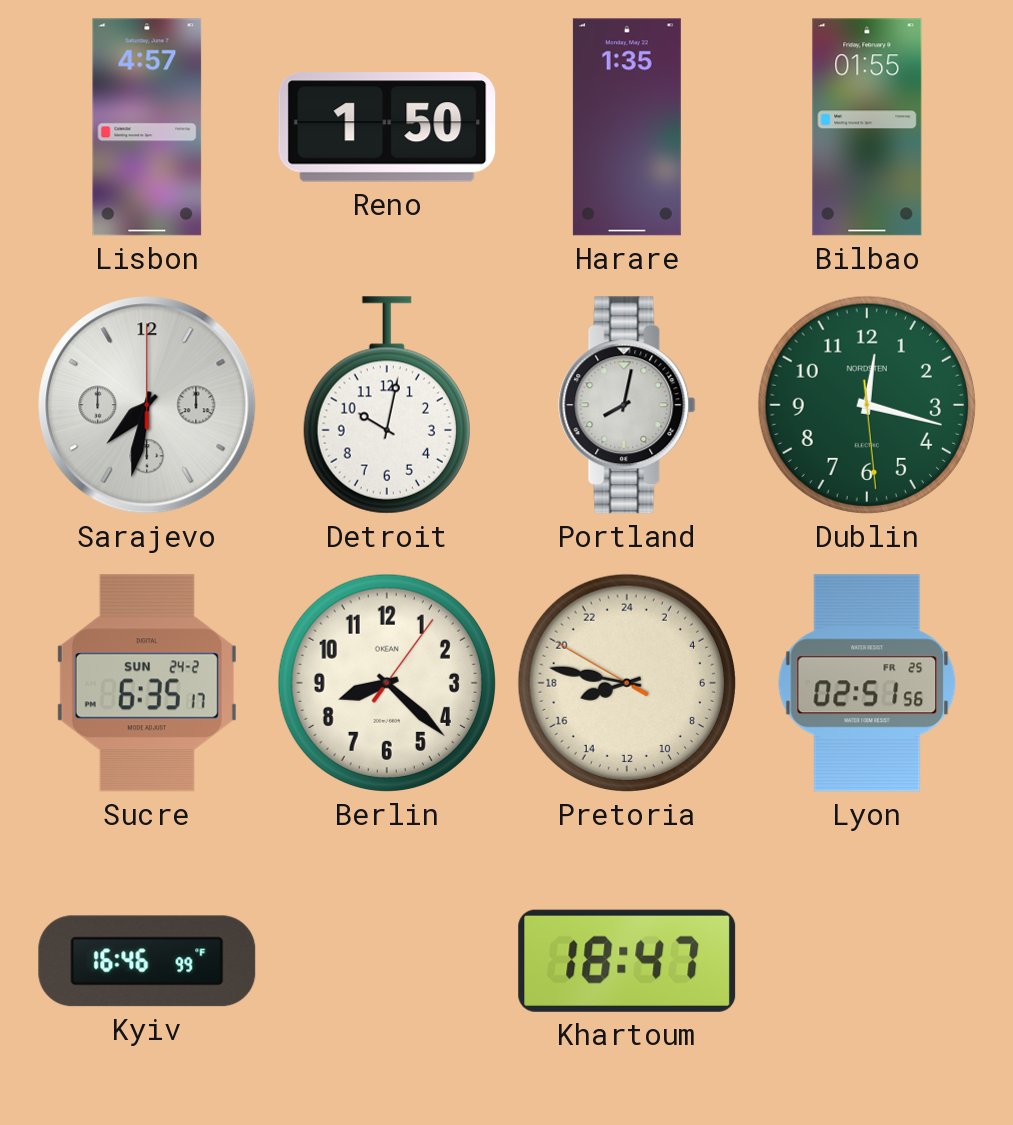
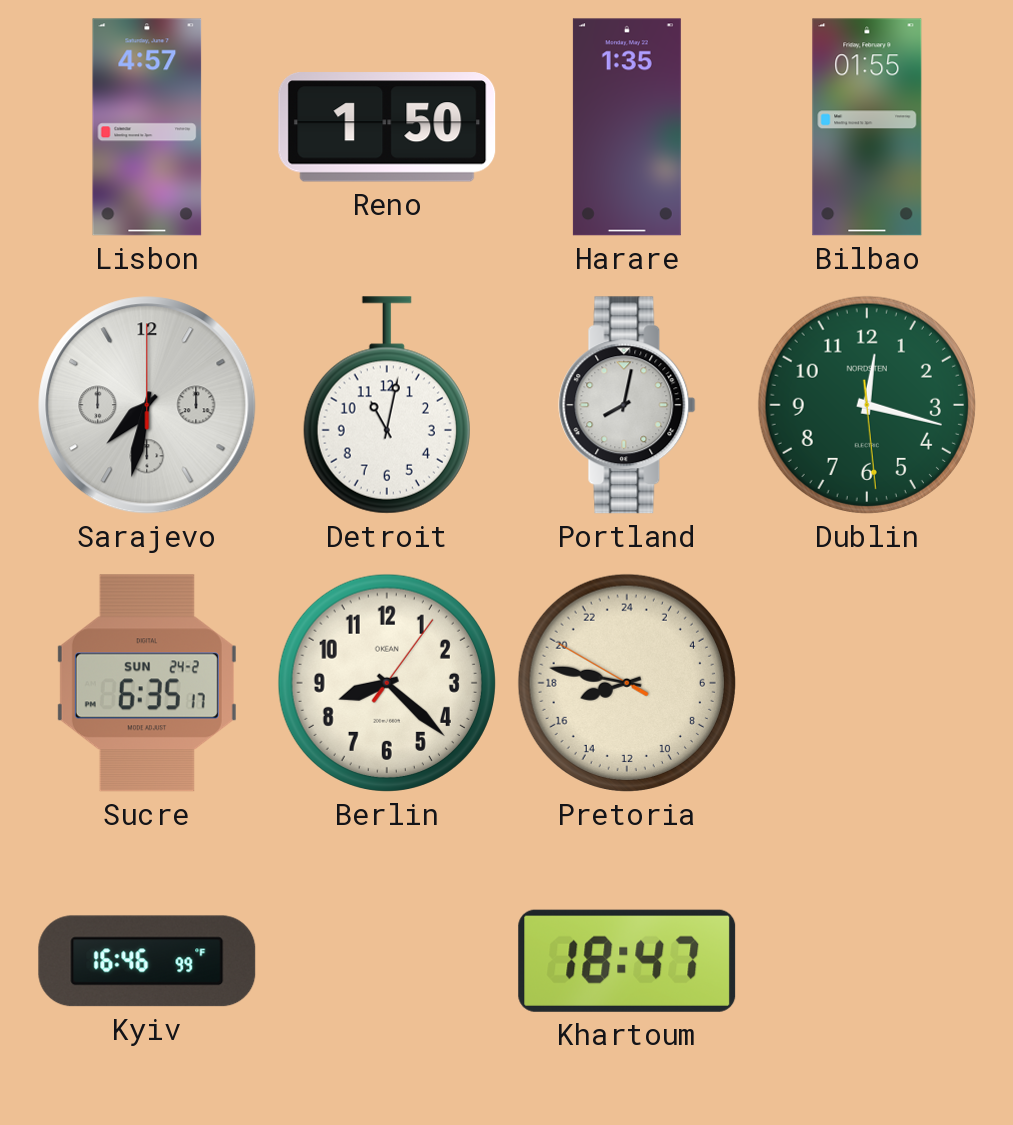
Detroit: 10:02 -> 11:02 (387, 405)
Lyon: 02:51 -> none (867, 683)
